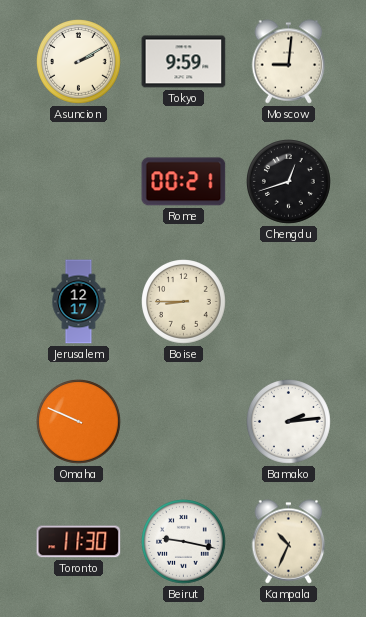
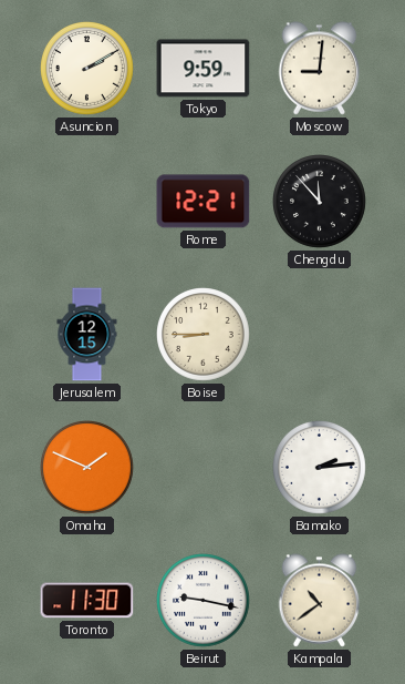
Rome: 00:21 -> 12:21 (204, 202)
Chengdu: 12:42 -> 11:53 (320, 202)
Jerusalem: 12:17 -> 12:15 (87, 335)
Omaha: 9:49 -> 1:49 (87, 468)
Kampala: 10:34 -> 10:39 (320, 601)
